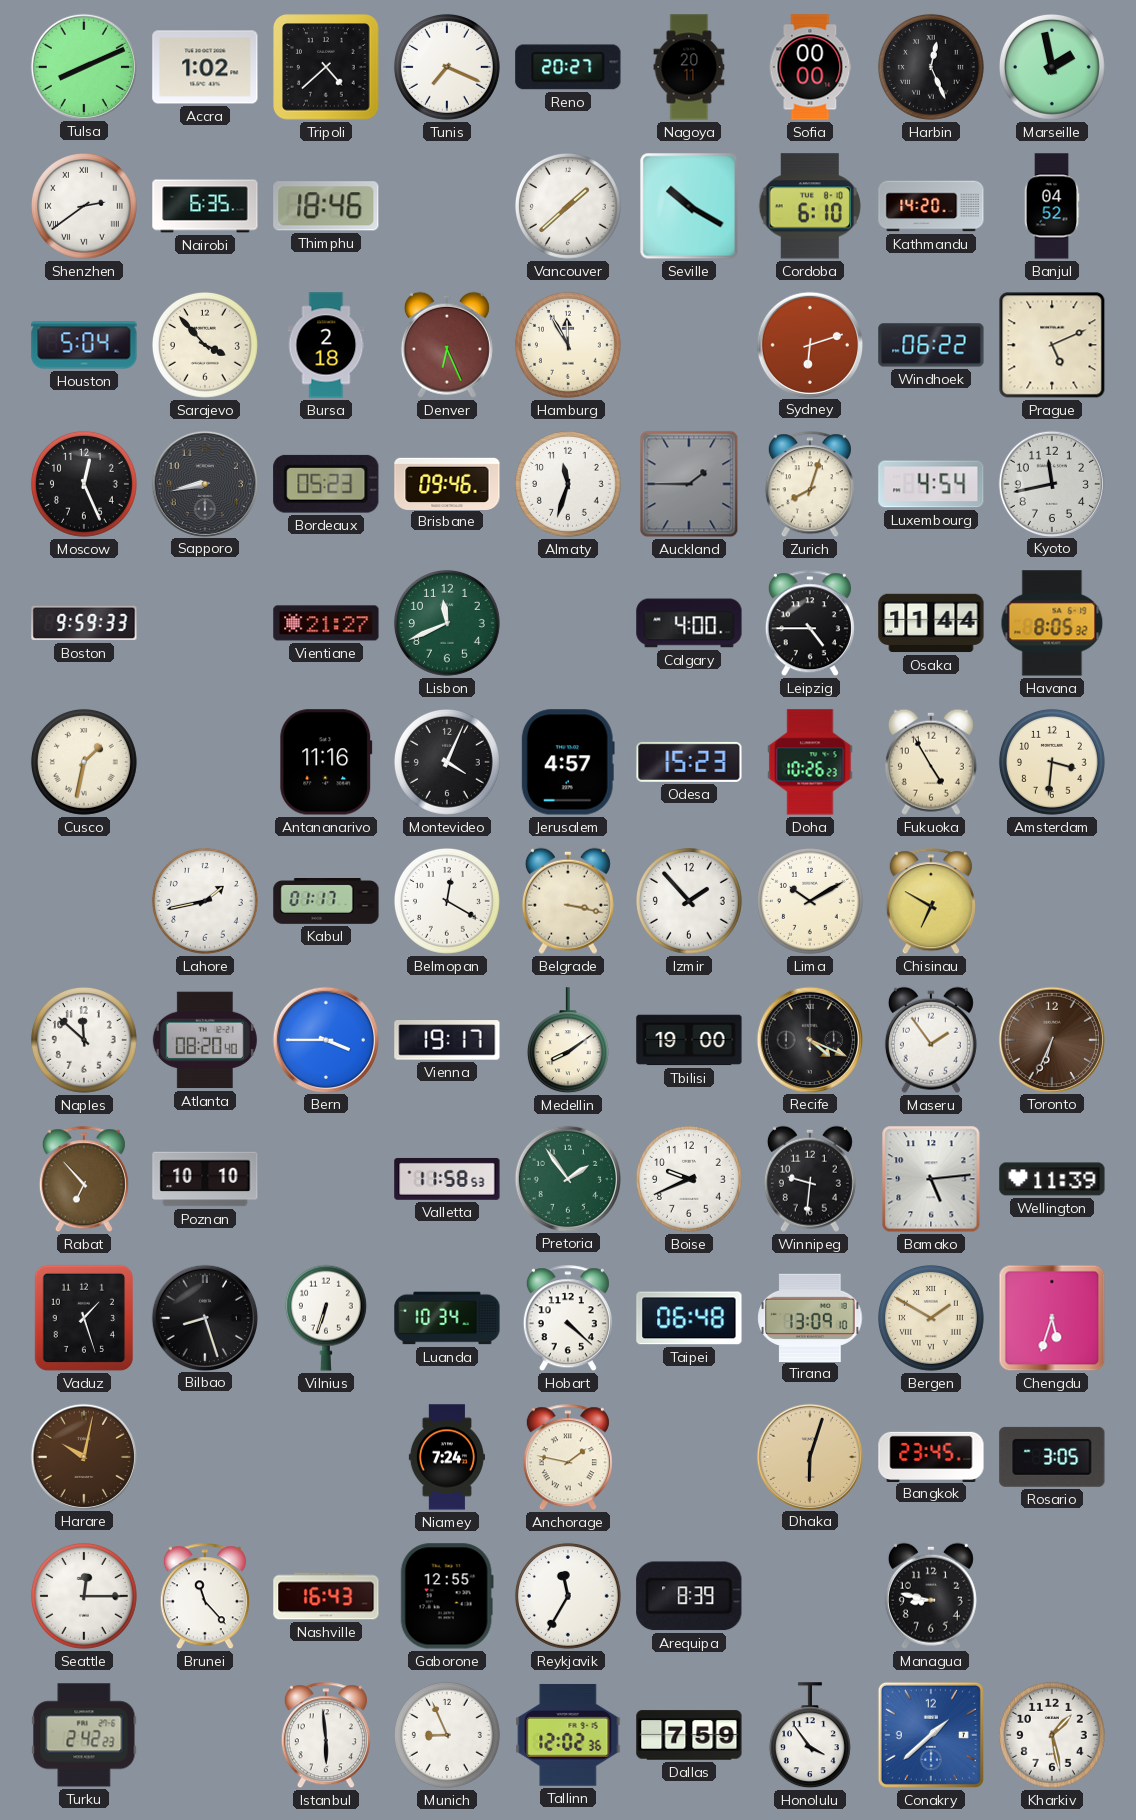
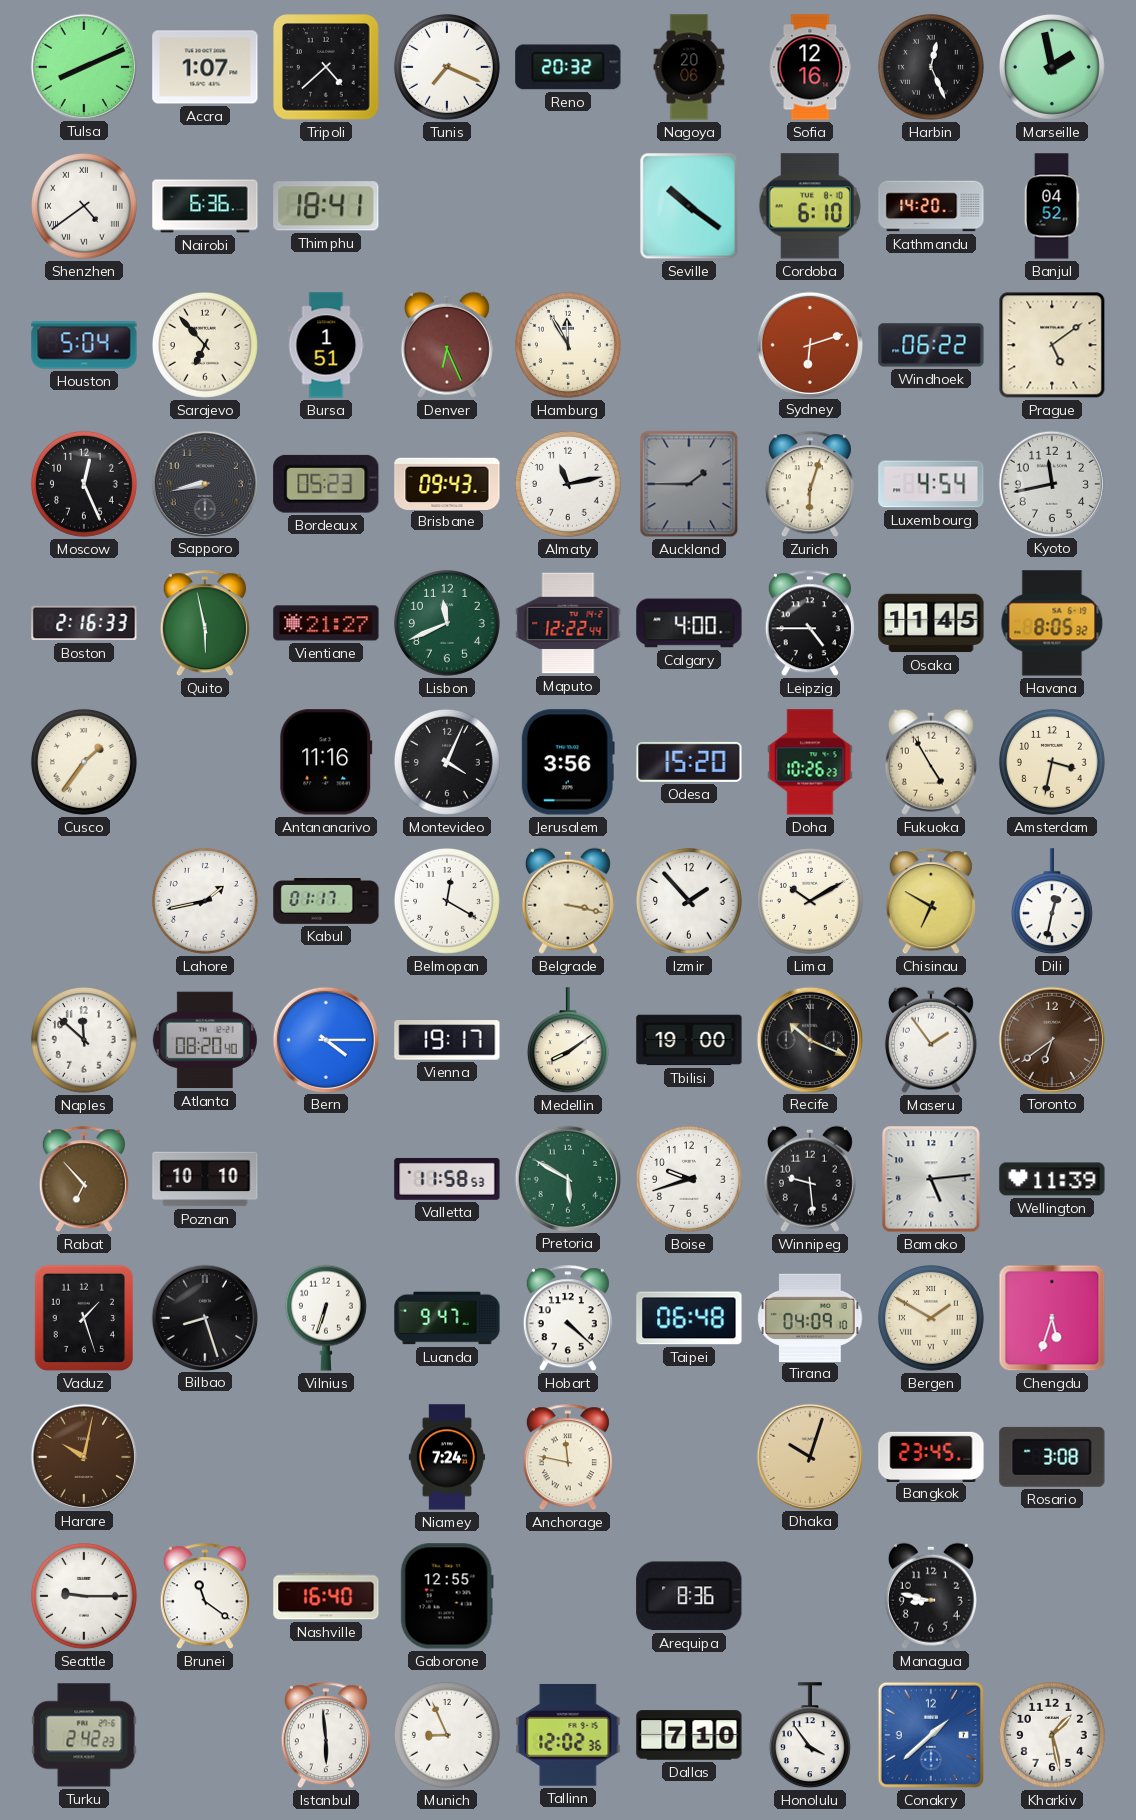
Accra: 1:02 -> 1:07 (205, 67)
Reno: 20:27 -> 20:32 (568, 67)
Nagoya: 20:11 -> 20:06 (689, 67)
Sofia: 00:00 -> 12:16 (810, 67)
Shenzhen: 2:39 -> 4:39 (84, 206)
Nairobi: 6:35 -> 6:36 (205, 206)
Thimphu: 18:46 -> 18:41 (326, 206)
Vancouver: 1:38 -> none (568, 206)
Seville: 10:20 -> 10:21 (689, 206)
Sarajevo: 3:53 -> 6:53 (205, 345)
Bursa: 2:18 -> 1:51 (326, 345)
Prague: 5:11 -> 5:09 (1052, 345)
Brisbane: 09:46 -> 09:43 (447, 483)
Almaty: 11:33 -> 11:13 (568, 484)
Zurich: 8:03 -> 6:03 (810, 485)
Boston: 9:59 -> 2:16 (84, 623)
Quito: none -> 5:58 (205, 624)
Maputo: none -> 12:22 (568, 623)
Osaka: 11:44 -> 11:45 (931, 623)
Cusco: 1:32 -> 1:36 (84, 762)
Jerusalem: 4:57 -> 3:56 (568, 762)
Odesa: 15:23 -> 15:20 (689, 762)
Amsterdam: 3:31 -> 3:32 (1052, 762)
Dili: none -> 12:32 (1052, 902)
Bern: 3:45 -> 4:15 (325, 1039)
Recife: 4:19 -> 10:19 (809, 1039)
Toronto: 6:34 -> 6:39 (1051, 1039)
Pretoria: 1:54 -> 5:50 (567, 1178)
Boise: 9:41 -> 9:42 (689, 1179)
Winnipeg: 9:31 -> 9:29 (810, 1179)
Luanda: 10:34 -> 9:47 (447, 1318)
Tirana: 13:09 -> 04:09 (810, 1317)
Anchorage: 1:47 -> 11:47 (568, 1458)
Dhaka: 6:03 -> 10:03 (809, 1456)
Rosario: 3:05 -> 3:08 (1052, 1457)
Seattle: 12:15 -> 9:15 (84, 1596)
Brunei: 11:23 -> 11:21 (205, 1597)
Nashville: 16:43 -> 16:40 (326, 1596)
Reykjavik: 11:35 -> none (568, 1596)
Arequipa: 8:39 -> 8:36 (689, 1596)
Dallas: 7:59 -> 7:10 (689, 1735)
